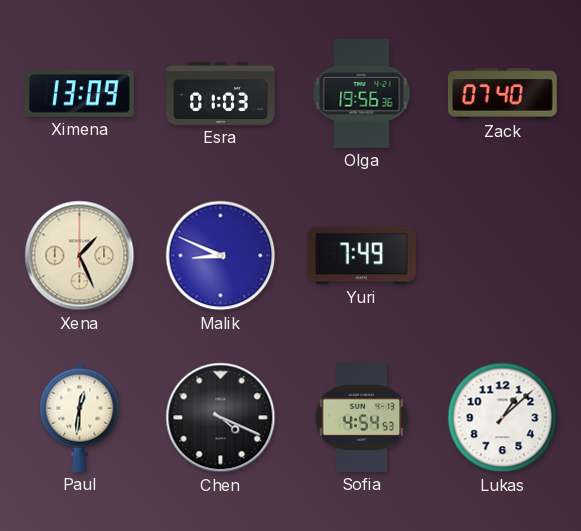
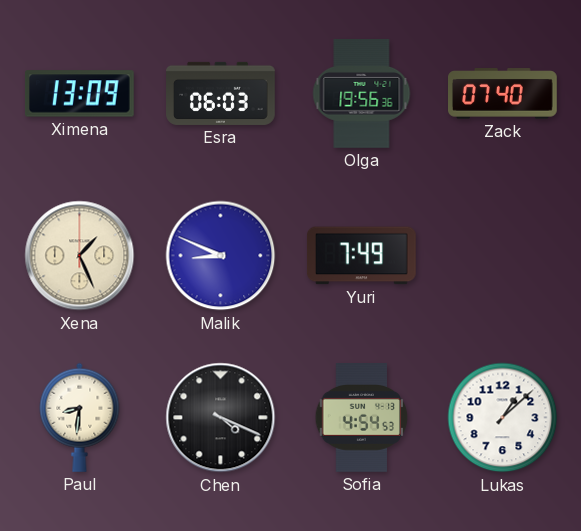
Esra: 01:03 -> 06:03 (221, 93)
Paul: 12:31 -> 8:31 (80, 417)
